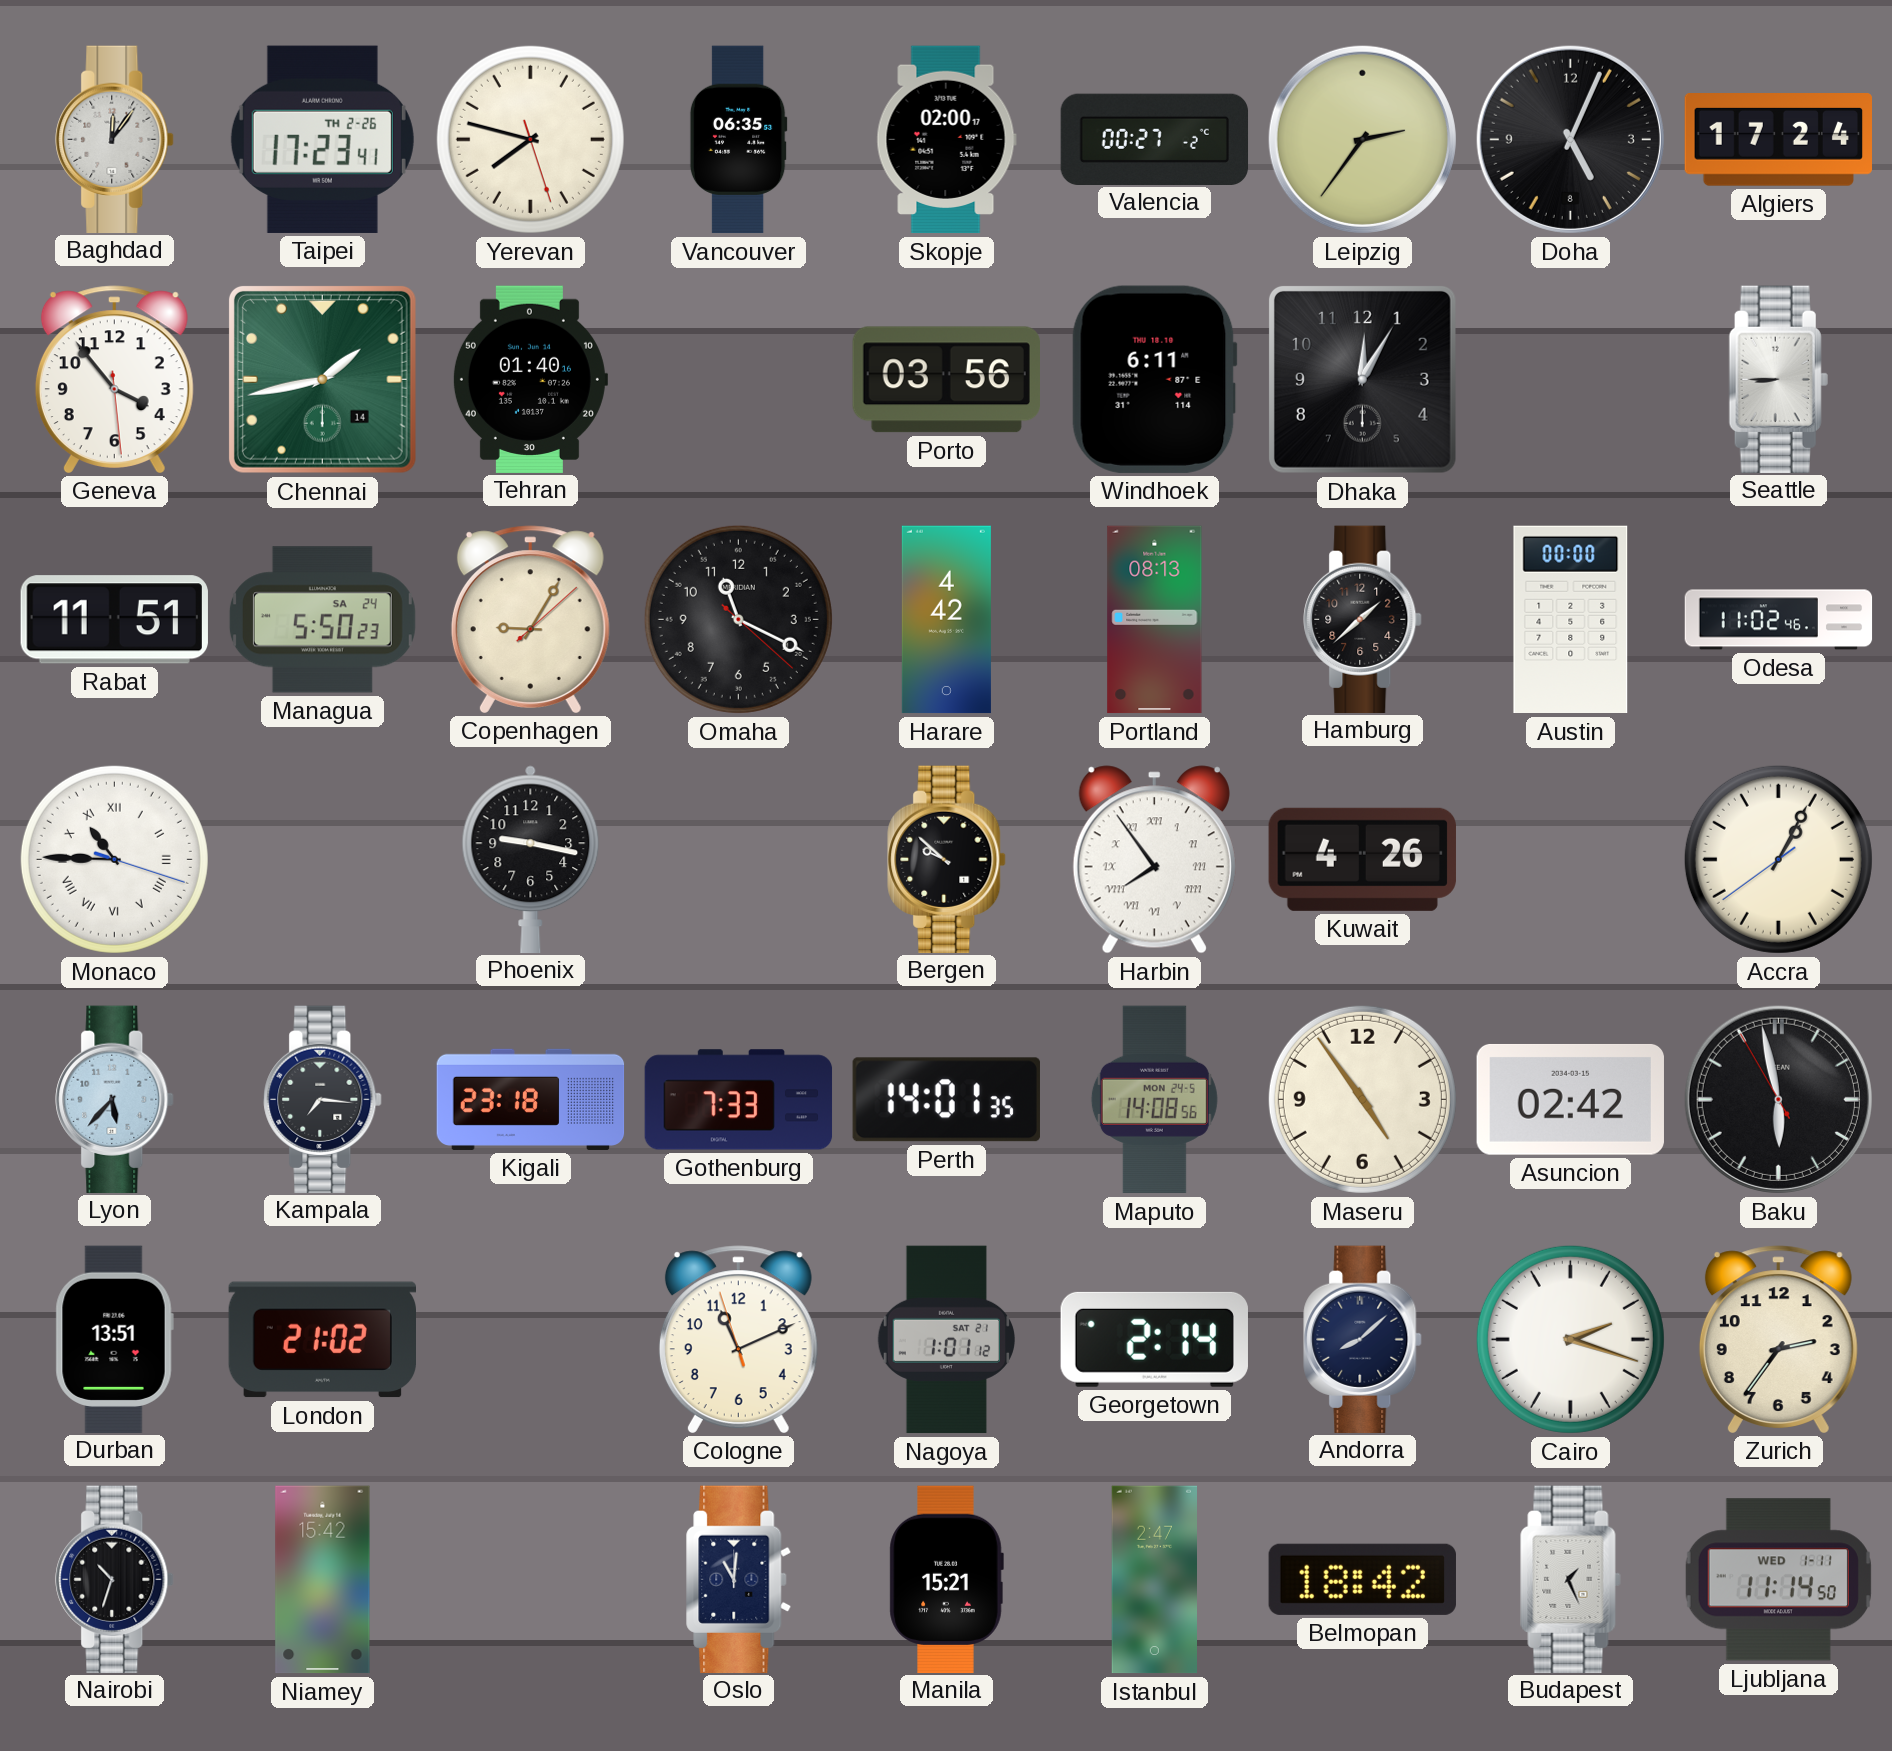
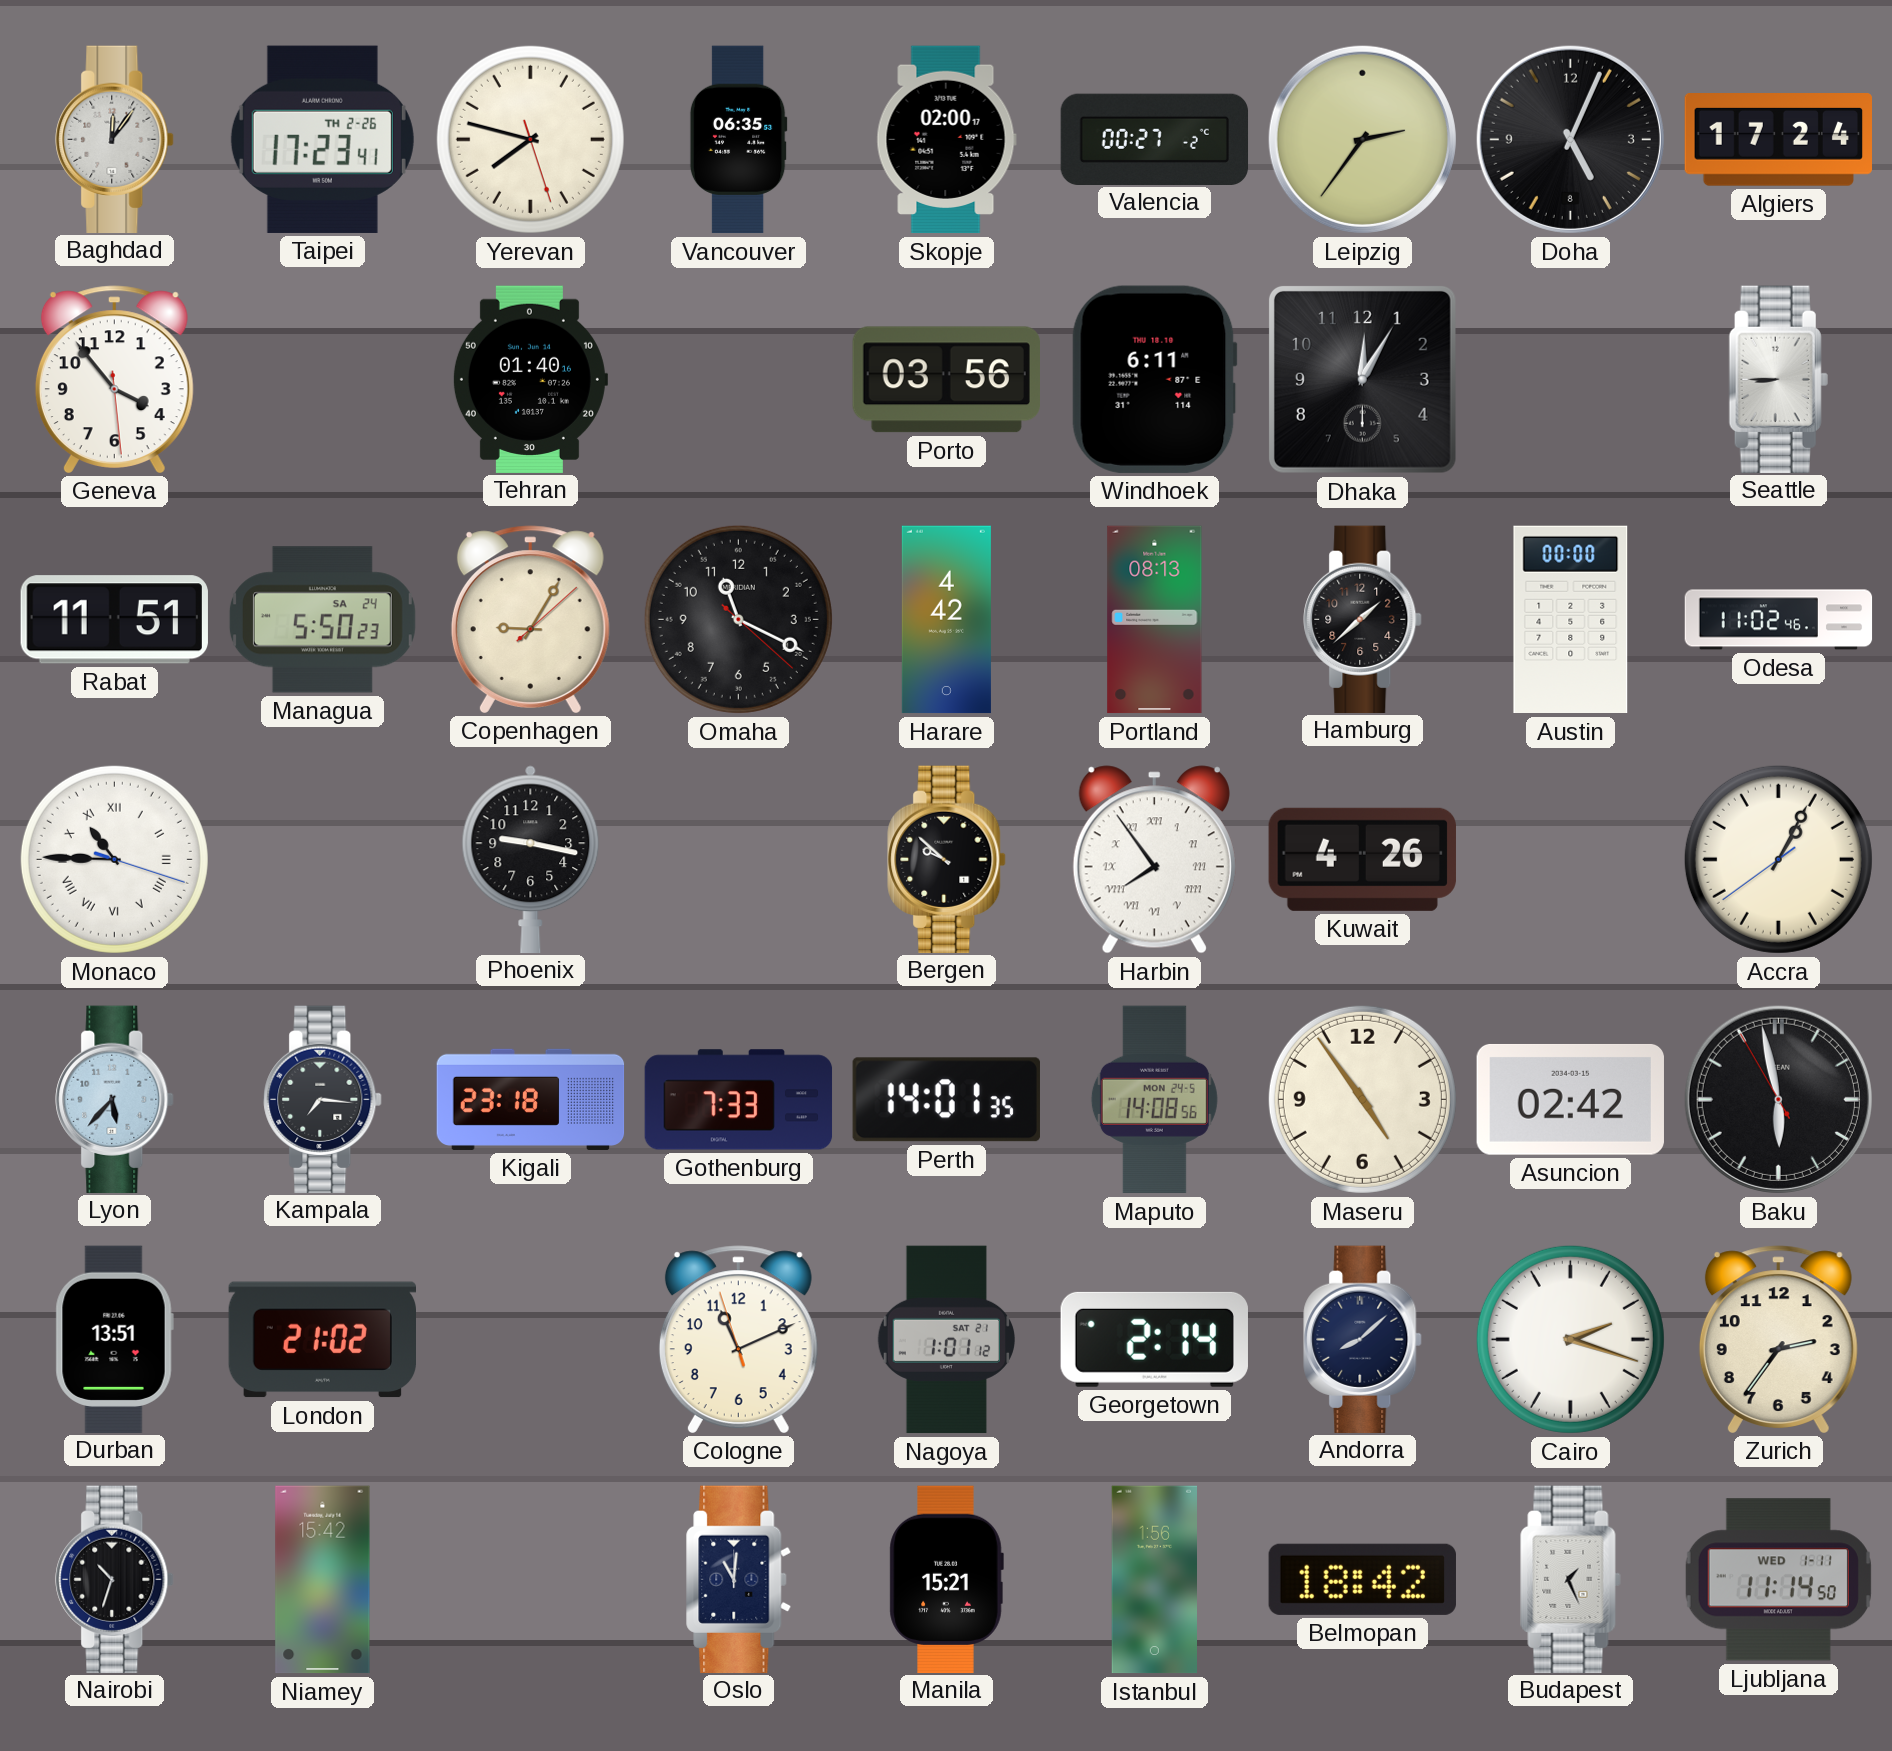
Chennai: 1:43 -> none (322, 379)
Istanbul: 2:47 -> 1:56 (1154, 1580)
